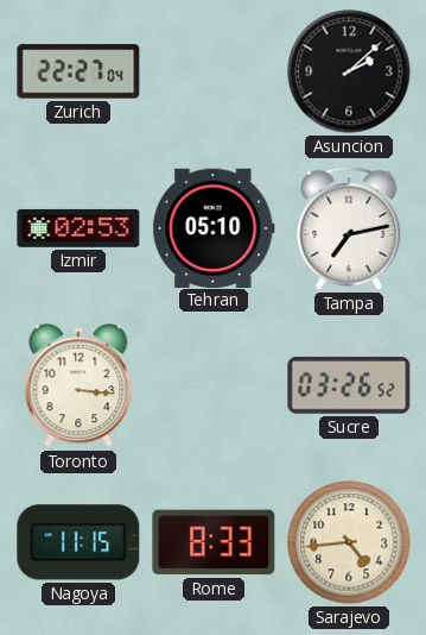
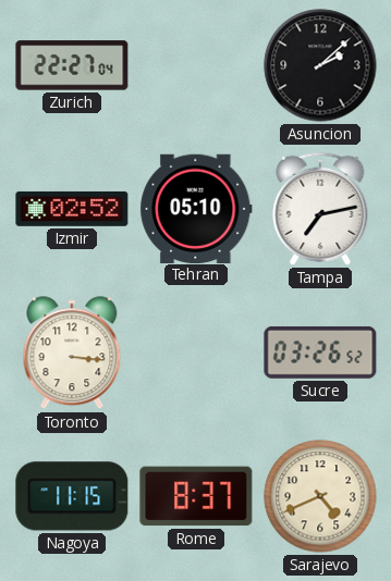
Izmir: 02:53 -> 02:52 (72, 209)
Rome: 8:33 -> 8:37 (196, 496)
Sarajevo: 4:44 -> 4:41 (320, 496)
